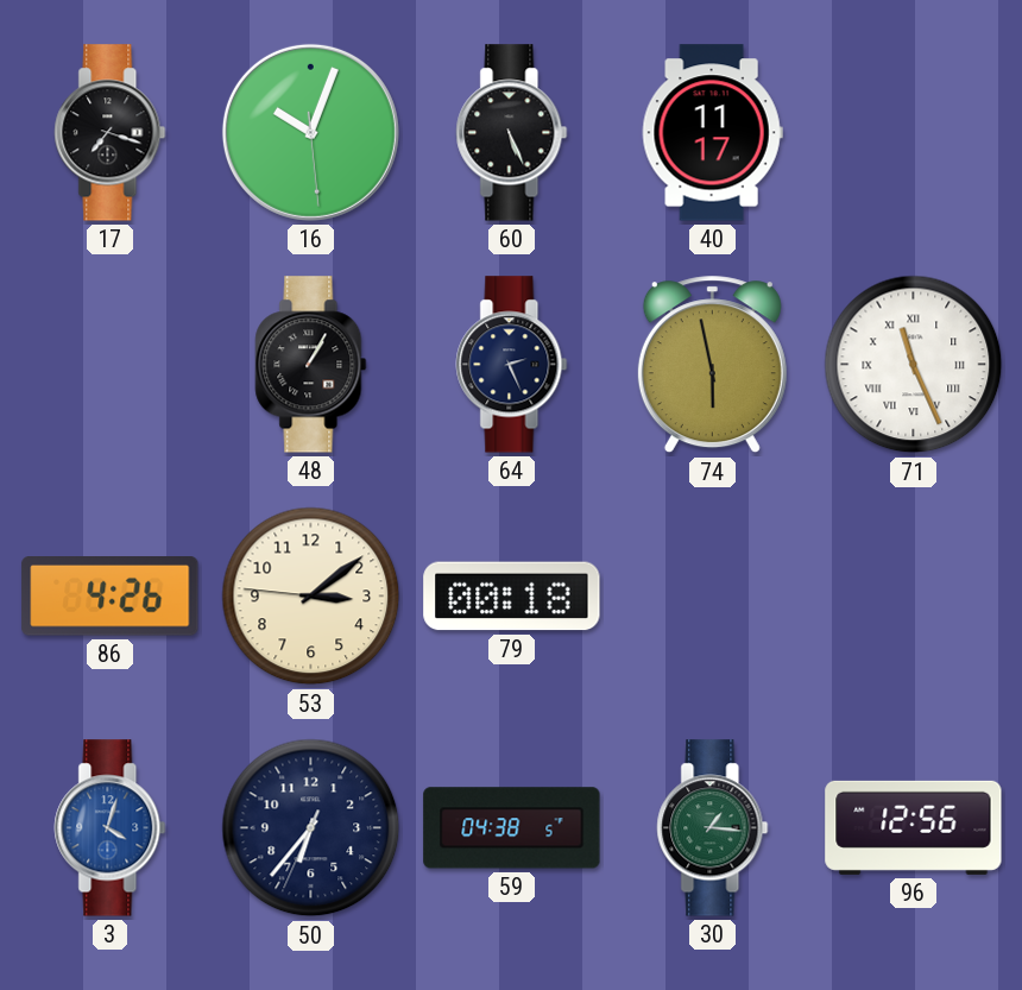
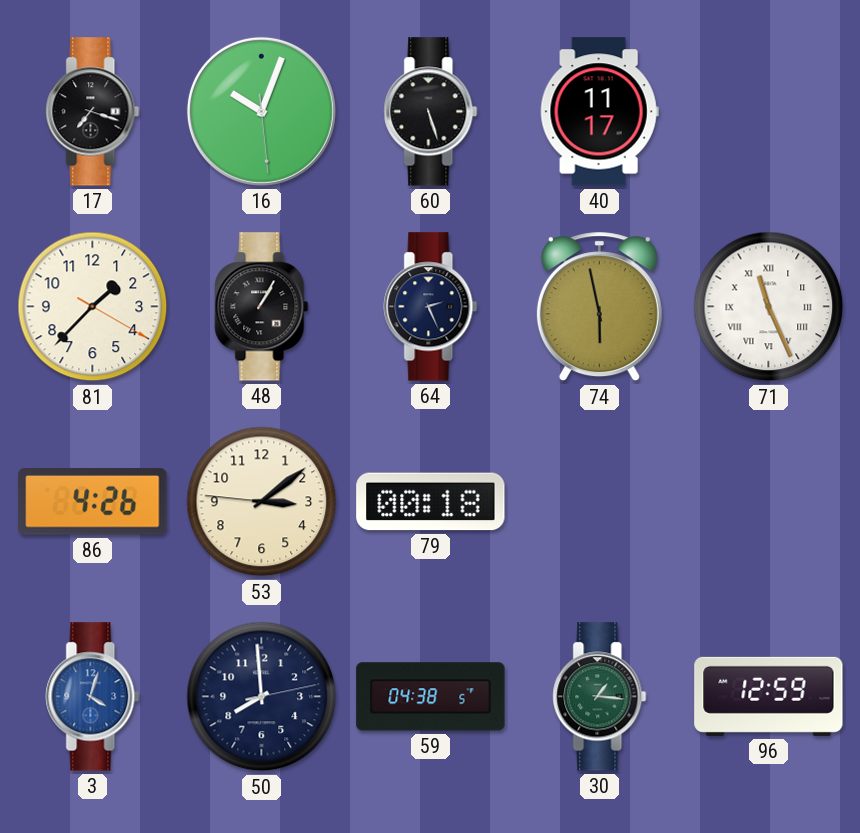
60: 5:26 -> 5:27 (431, 112)
81: none -> 1:37 (93, 307)
50: 6:36 -> 7:59 (262, 697)
96: 12:56 -> 12:59 (769, 696)
